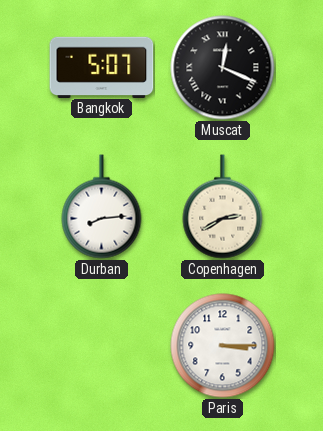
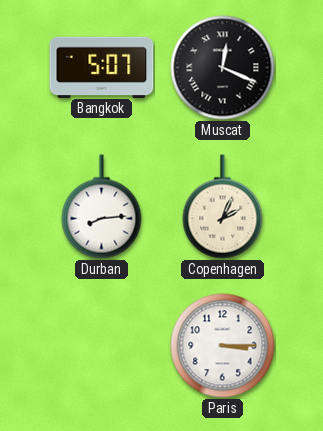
Copenhagen: 2:40 -> 2:04 (223, 207)
